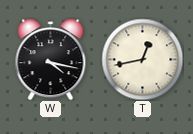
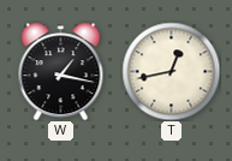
W: 4:17 -> 1:17 (61, 71)
